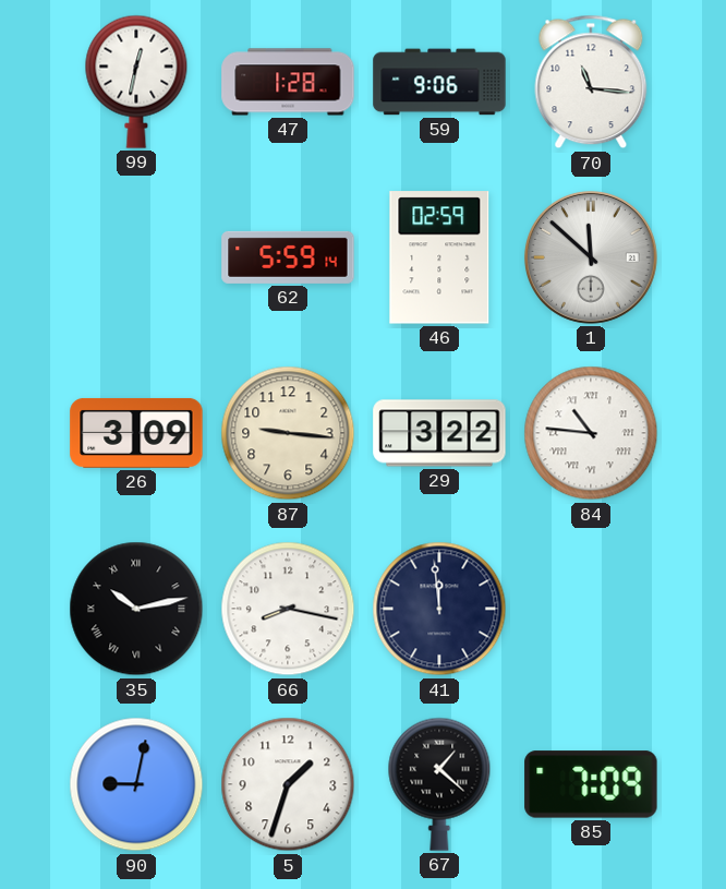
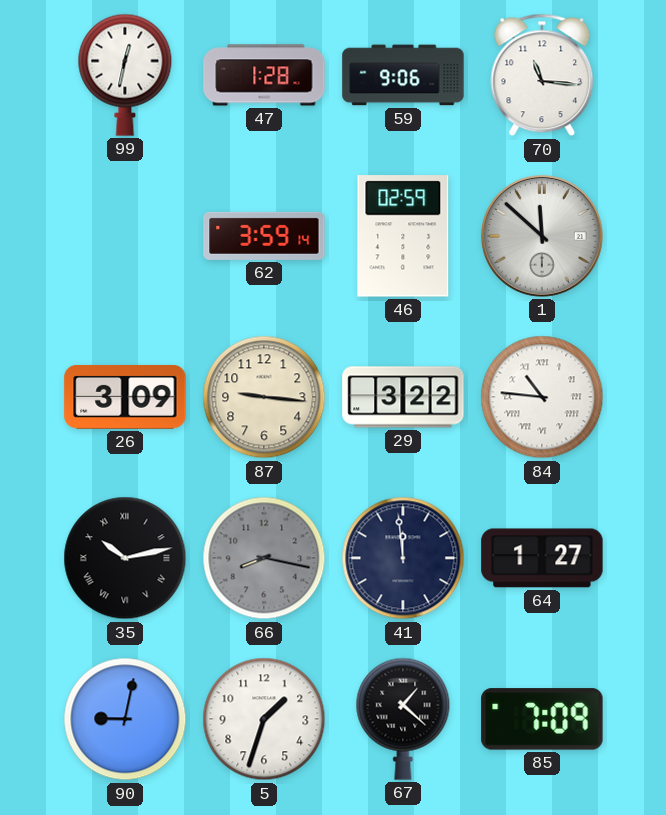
62: 5:59 -> 3:59 (264, 236)
66 dial: white -> grey (264, 558)
64: none -> 1:27 (542, 558)
